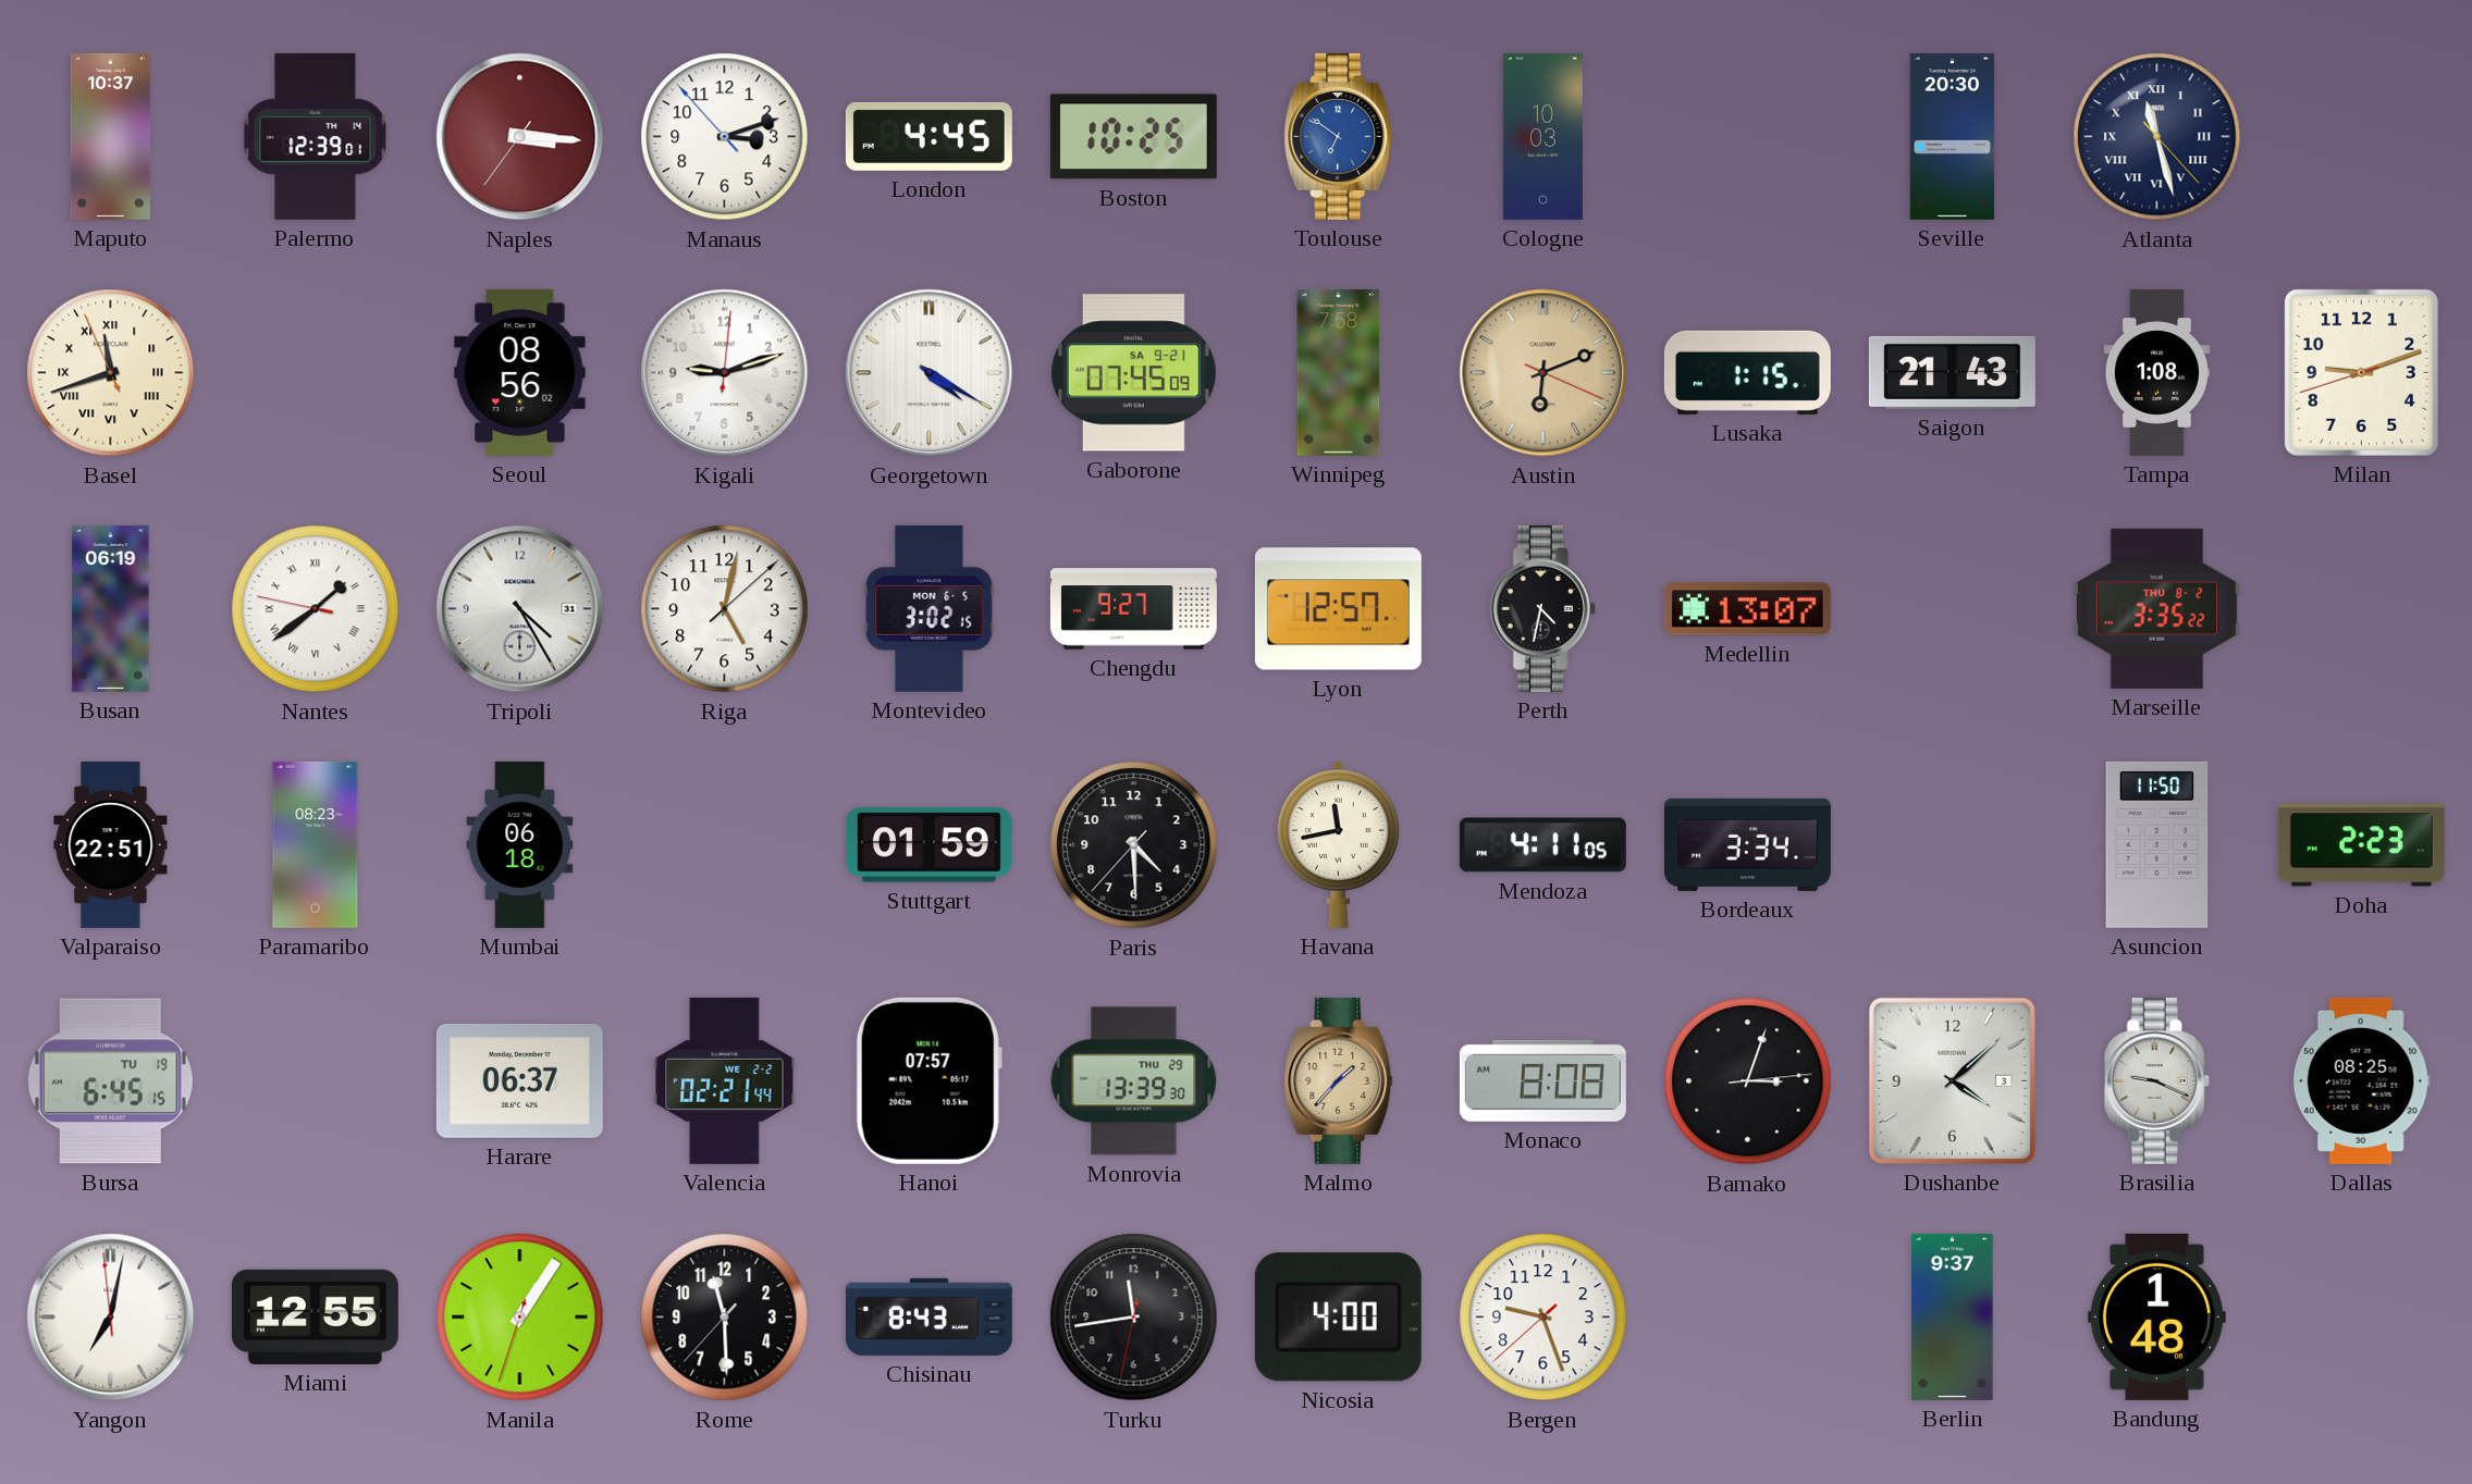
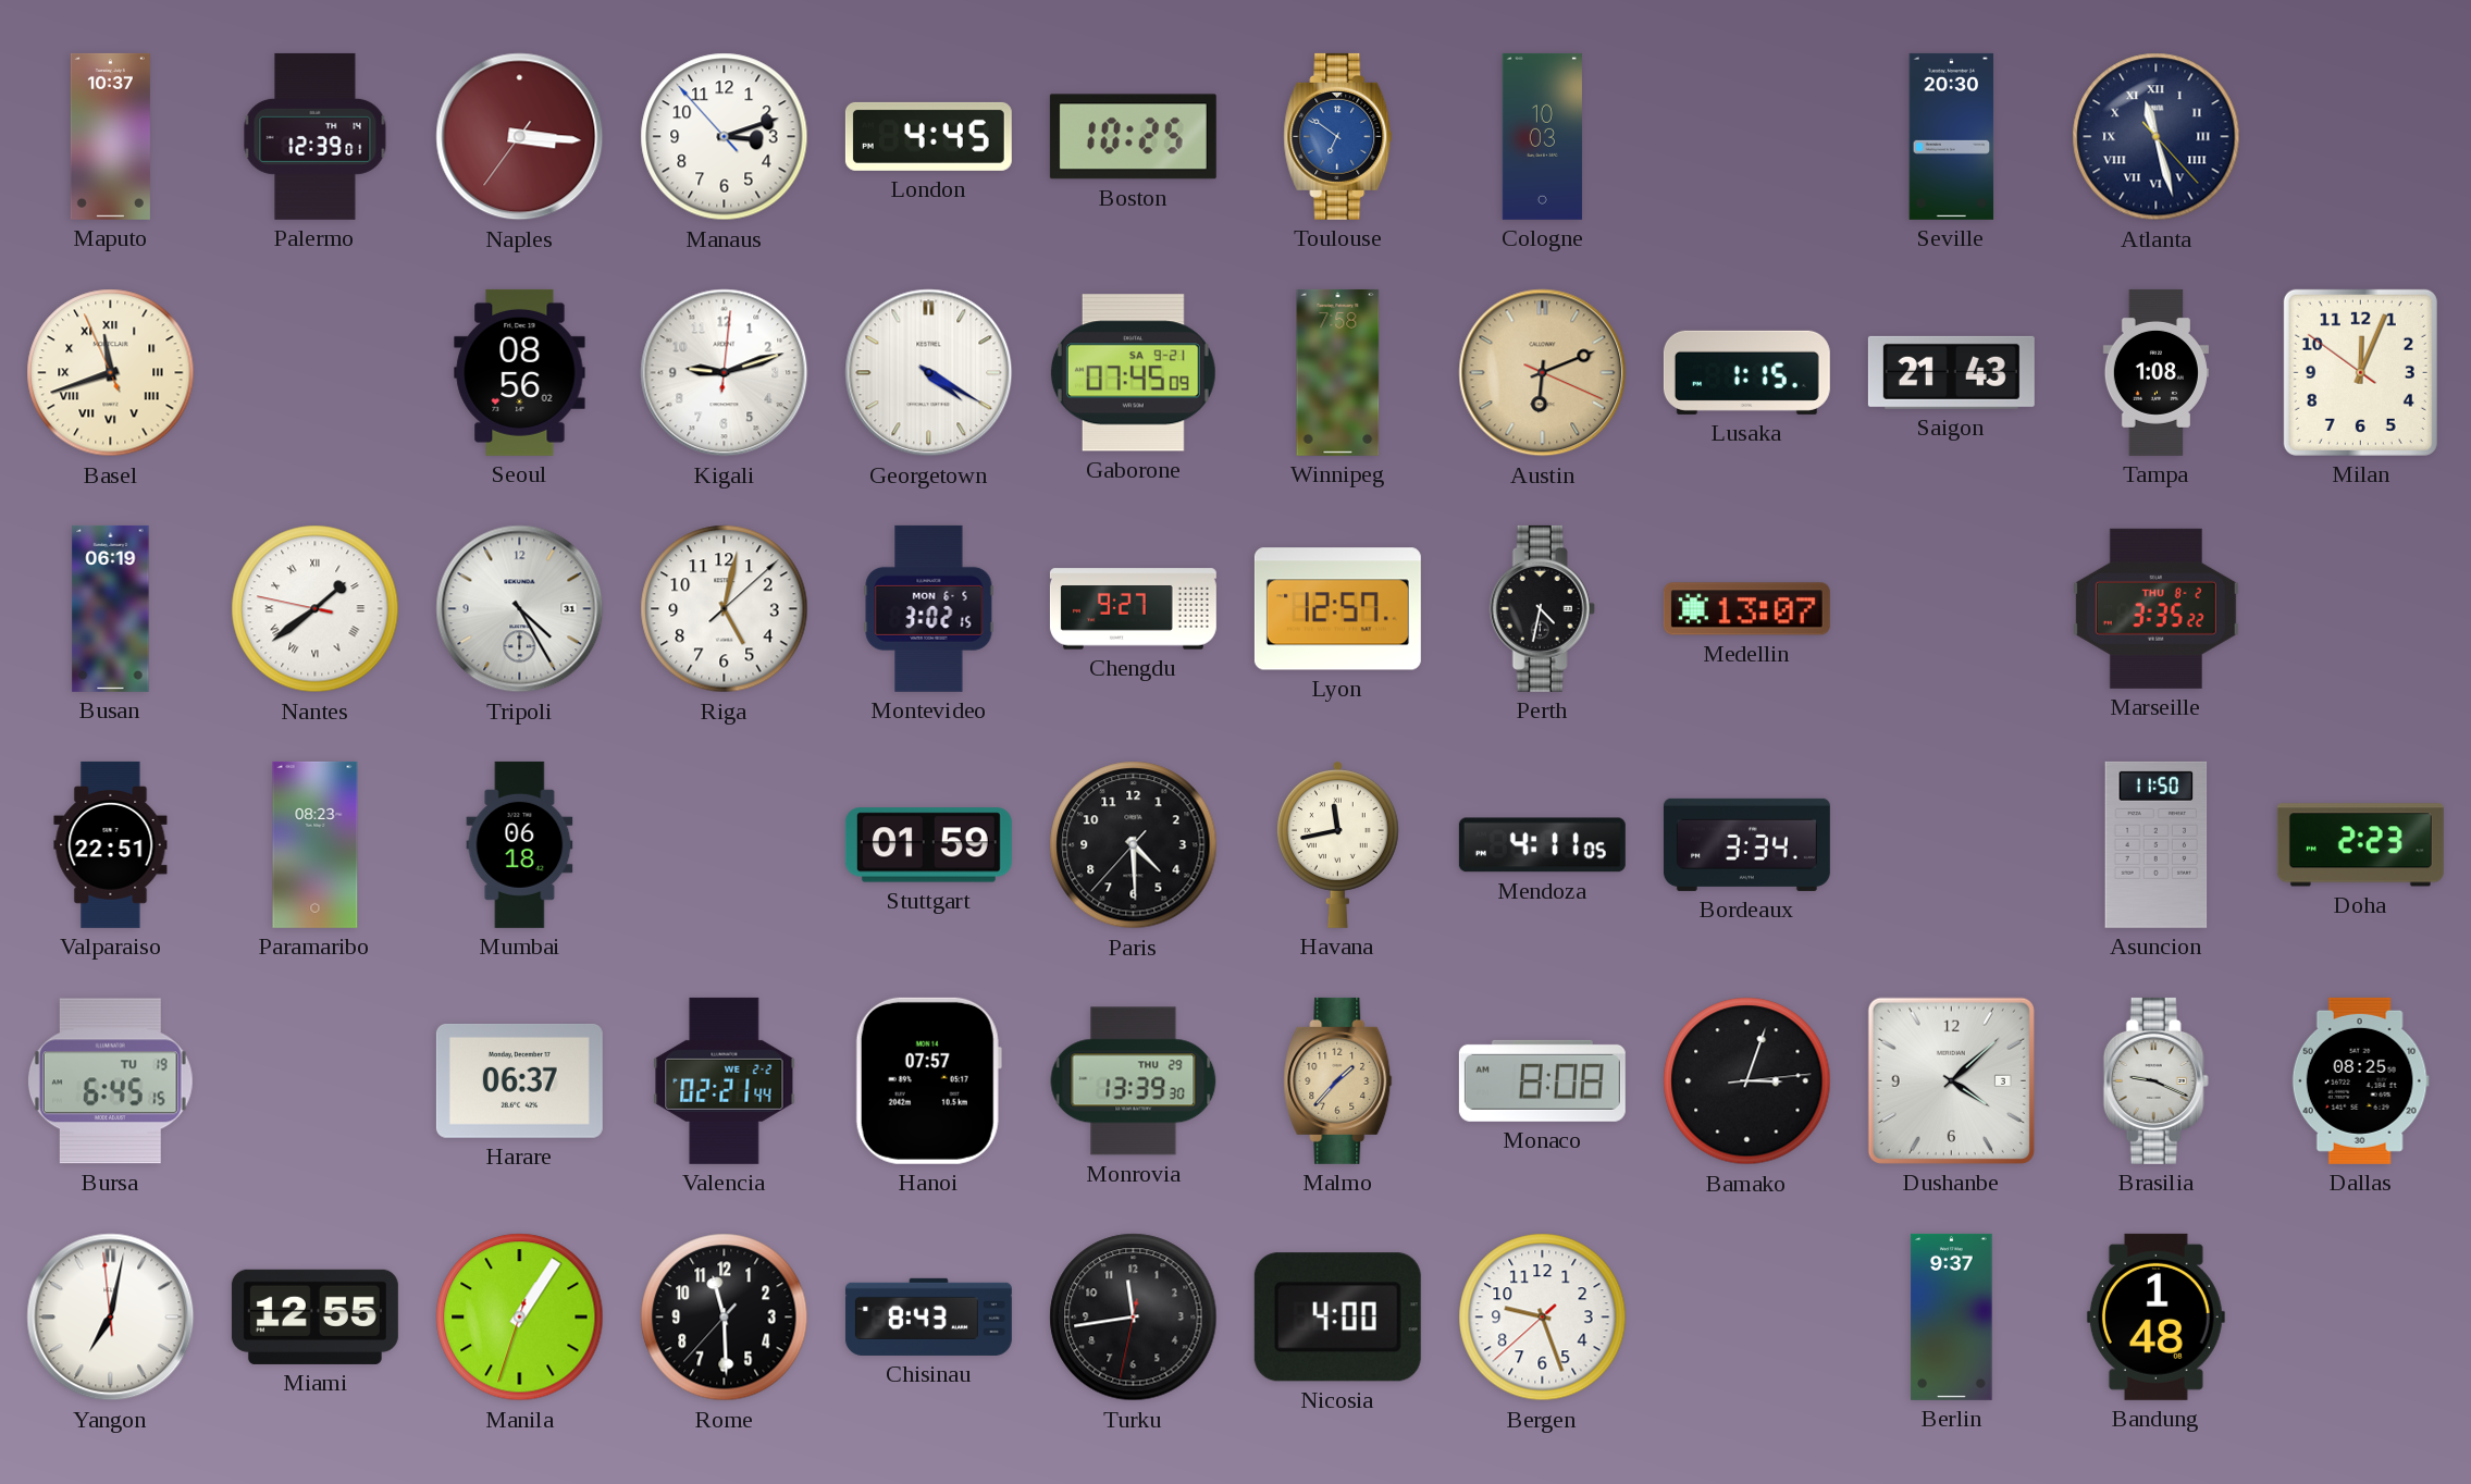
Milan: 9:11 -> 12:03 (2360, 372)
